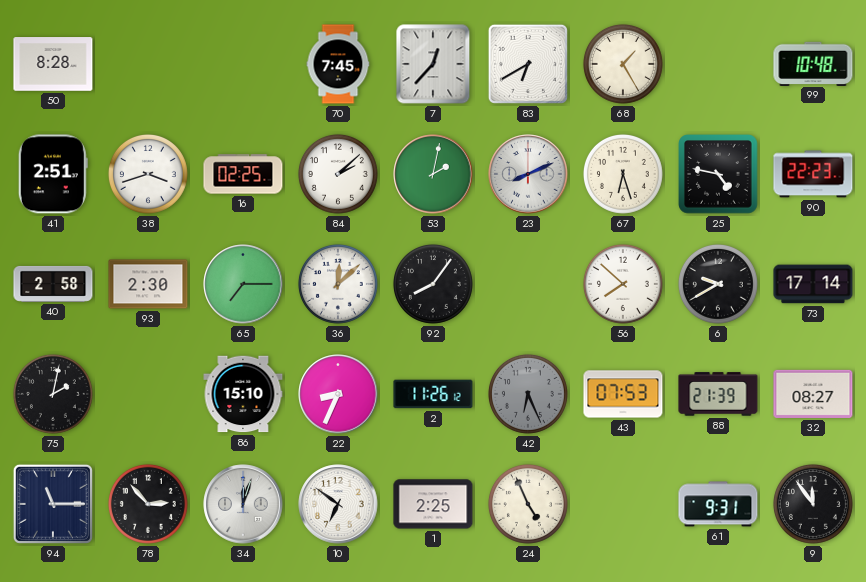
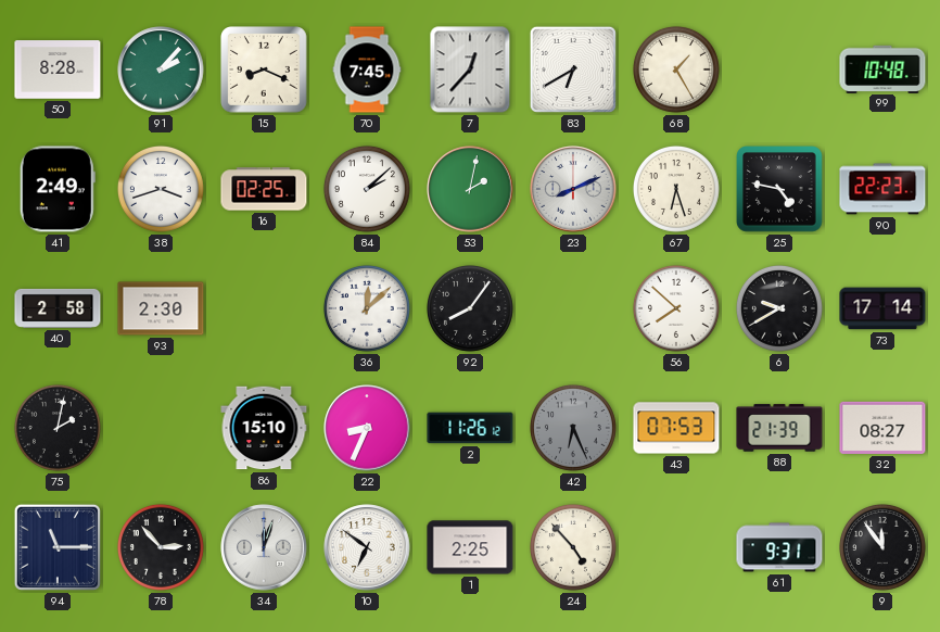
91: none -> 2:07 (161, 69)
15: none -> 8:19 (264, 69)
41: 2:51 -> 2:49 (58, 189)
65: 7:15 -> none (243, 284)
24: 4:56 -> 4:53 (573, 547)
